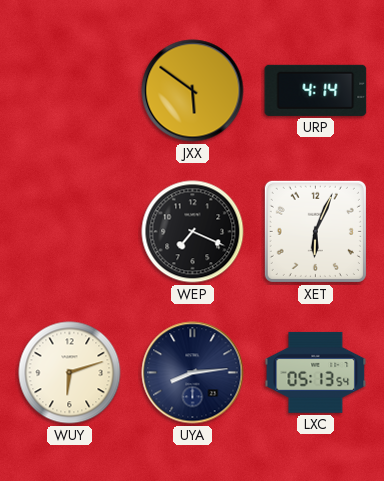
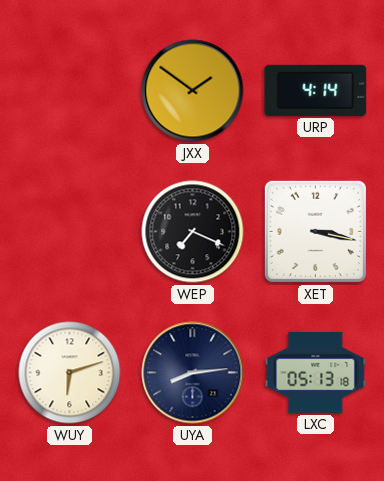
JXX: 5:51 -> 1:51 (193, 91)
XET: 6:04 -> 3:17 (315, 231)
LXC: 05:13:54 -> 05:13:18 (316, 372)
